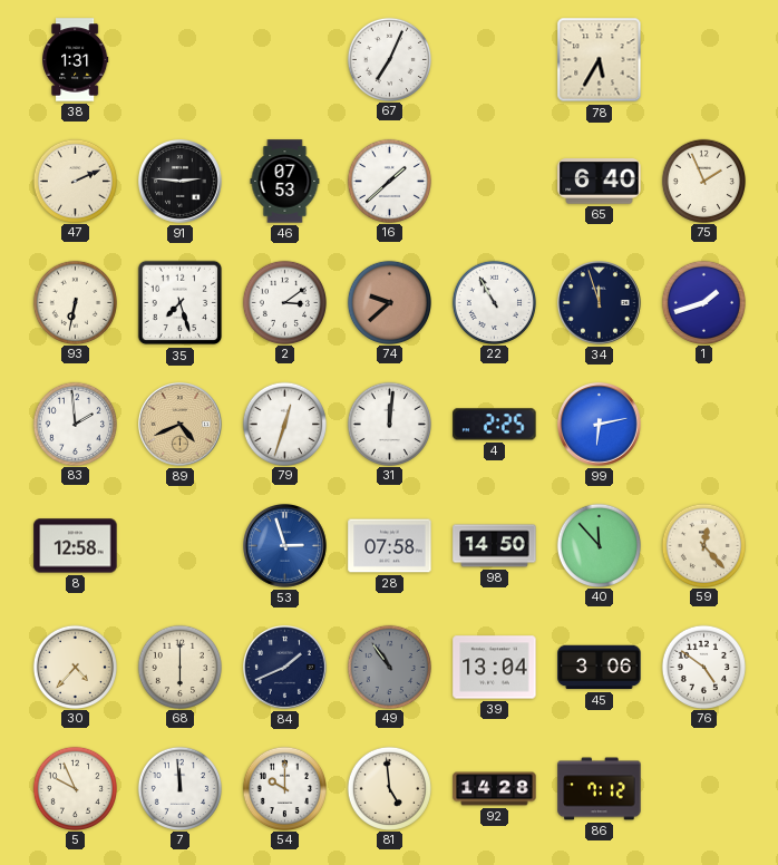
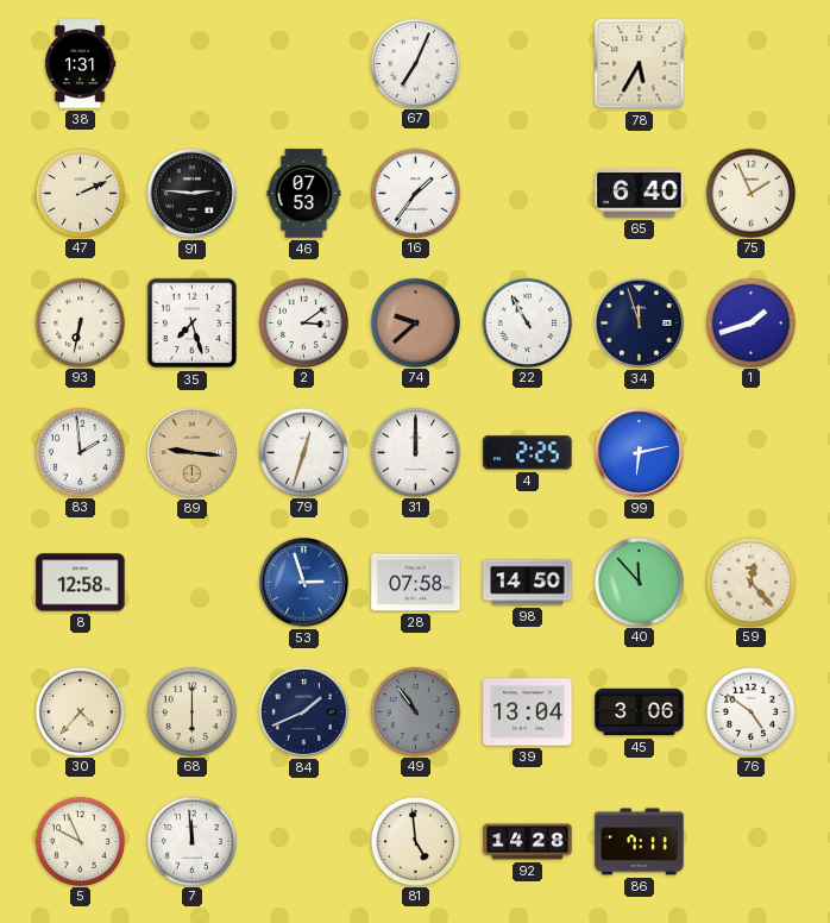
16: 1:38 -> 1:36 (415, 193)
89: 4:41 -> 9:16 (193, 453)
31: 12:01 -> 12:00 (415, 452)
54: 10:00 -> none (284, 788)
86: 7:12 -> 7:11 (640, 842)
